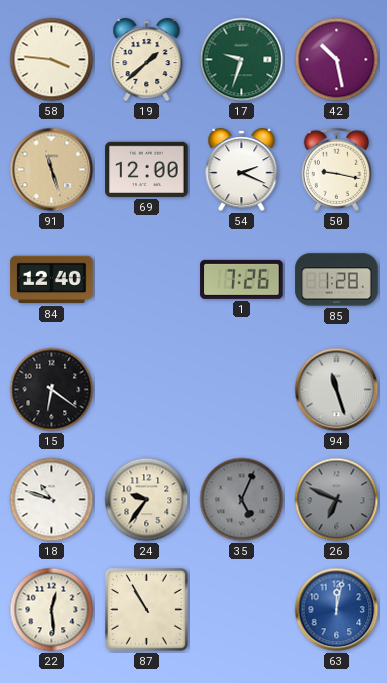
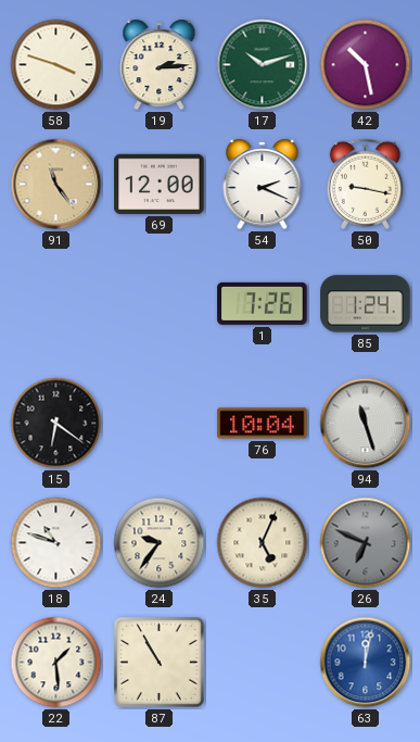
58: 3:46 -> 3:48 (56, 65)
19: 1:38 -> 2:14 (160, 65)
17: 9:33 -> 10:12 (263, 65)
91: 11:27 -> 11:24 (56, 185)
84: 12:40 -> none (52, 280)
85: 1:28 -> 1:24 (366, 304)
76: none -> 10:04 (263, 424)
35 dial: grey -> cream (263, 543)
22: 12:29 -> 1:29 (56, 663)
